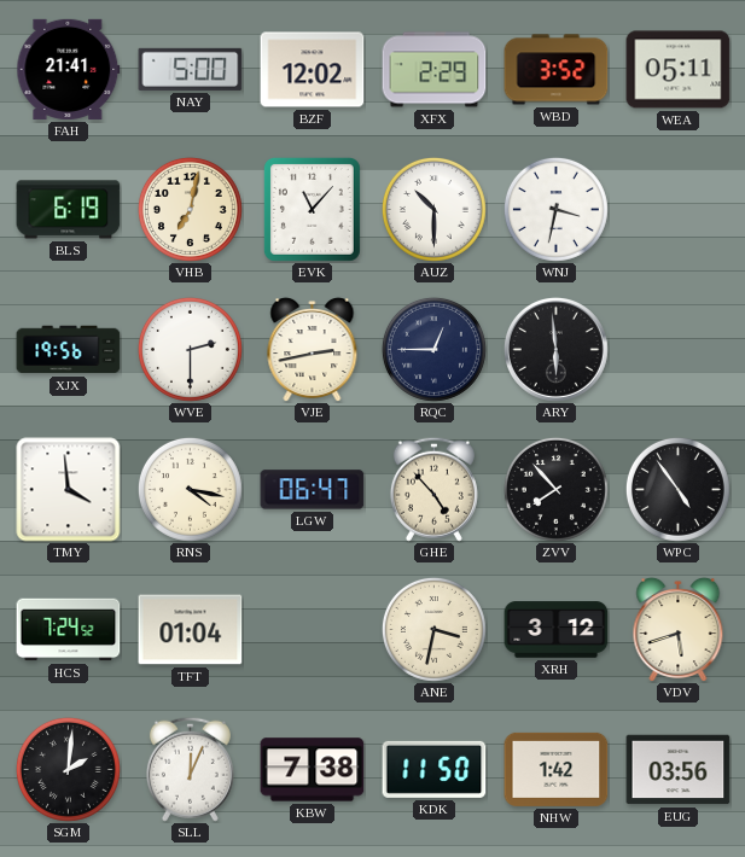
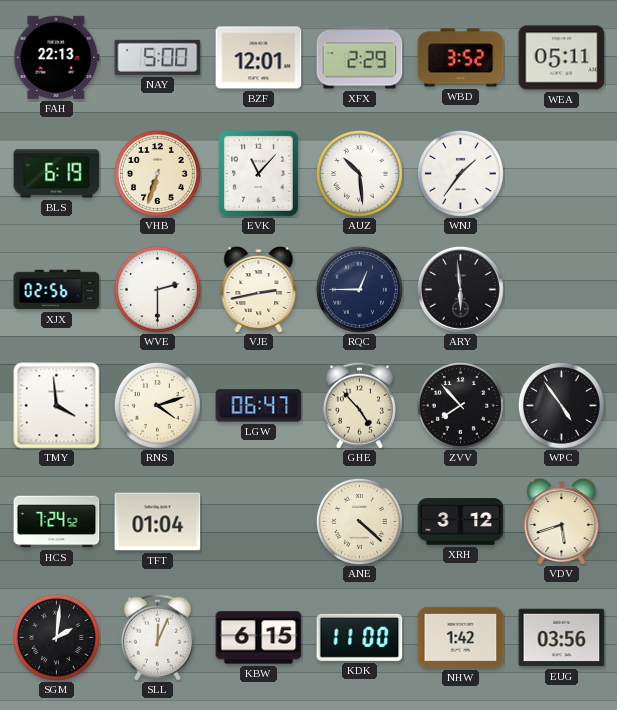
FAH: 21:41 -> 22:13 (57, 57)
BZF: 12:02 -> 12:01 (259, 58)
VHB: 7:02 -> 6:33 (157, 173)
AUZ: 10:30 -> 10:29 (359, 173)
WNJ: 3:32 -> 1:36 (460, 173)
XJX: 19:56 -> 02:56 (57, 290)
RNS: 4:17 -> 4:12 (157, 405)
ANE: 3:32 -> 4:22 (359, 521)
KBW: 7:38 -> 6:15 (259, 638)
KDK: 11:50 -> 11:00 (360, 637)
